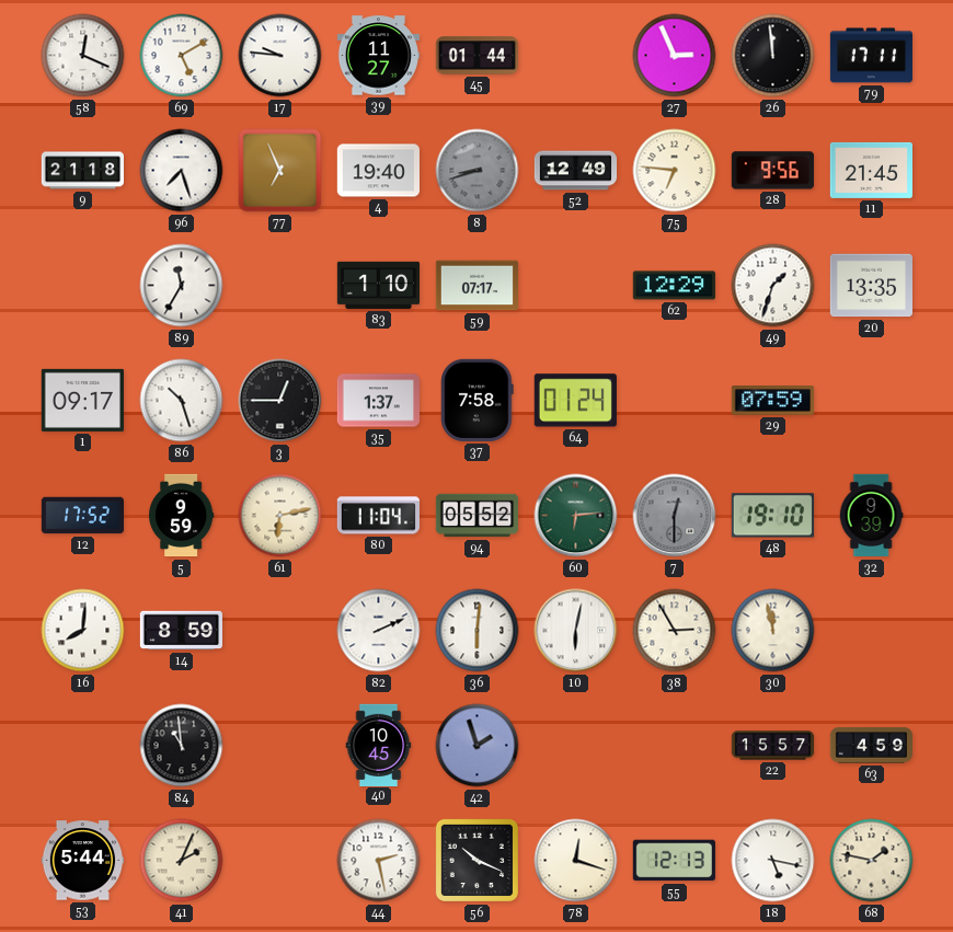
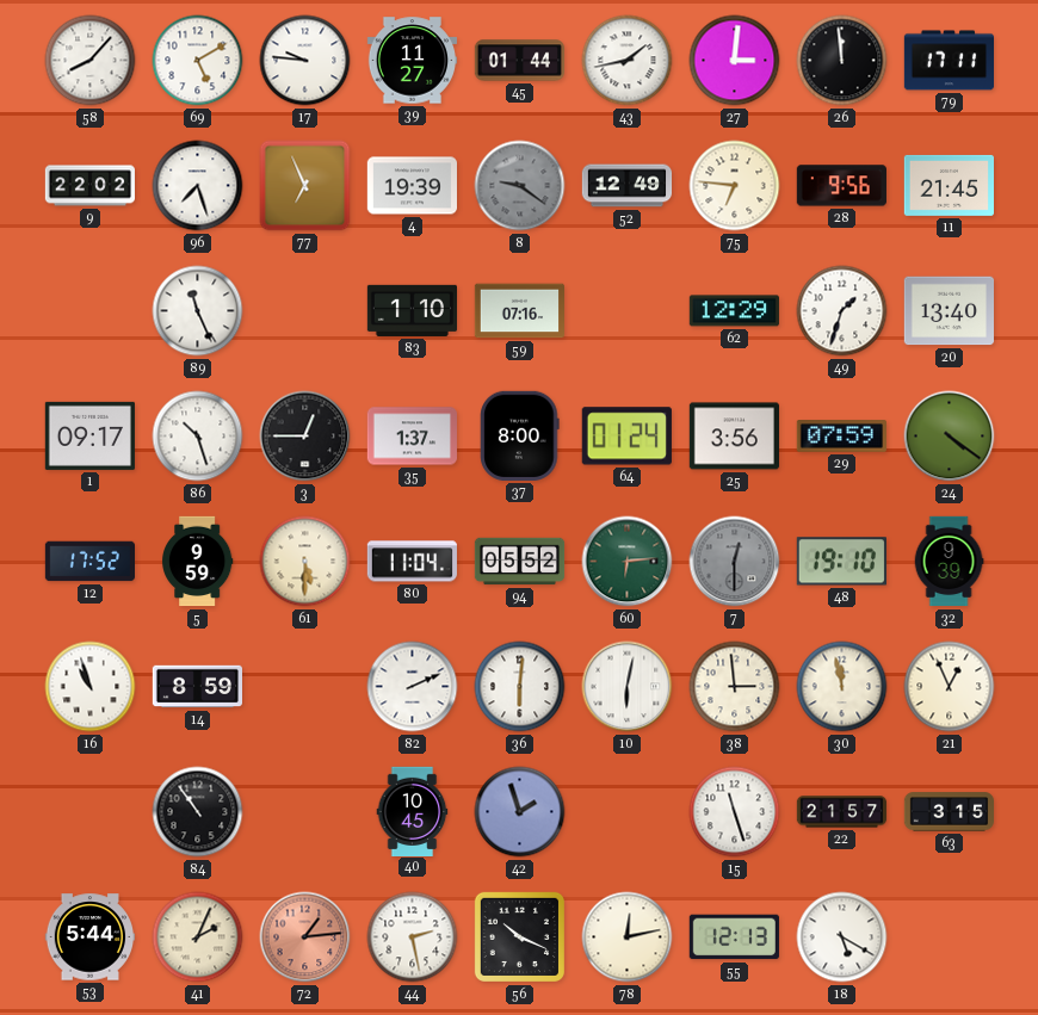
58: 12:19 -> 8:07 (91, 61)
43: none -> 1:43 (628, 61)
27: 2:56 -> 3:01 (735, 61)
9: 21:18 -> 22:02 (89, 186)
4: 19:40 -> 19:39 (412, 186)
8: 8:42 -> 9:21 (520, 186)
89: 11:35 -> 11:26 (198, 311)
59: 07:17 -> 07:16 (519, 311)
20: 13:35 -> 13:40 (949, 311)
37: 7:58 -> 8:00 (520, 435)
25: none -> 3:56 (734, 437)
24: none -> 4:21 (950, 437)
61: 6:13 -> 5:30 (305, 562)
16: 8:01 -> 10:57 (91, 687)
38: 2:55 -> 2:59 (735, 687)
21: none -> 12:56 (950, 687)
84: 10:59 -> 10:54 (198, 812)
15: none -> 11:27 (735, 812)
22: 15:57 -> 21:57 (842, 812)
63: 4:59 -> 3:15 (949, 812)
72: none -> 1:14 (305, 937)
78: 12:18 -> 12:13 (628, 937)
18: 5:17 -> 5:20 (842, 937)
68: 1:47 -> none (872, 861)
